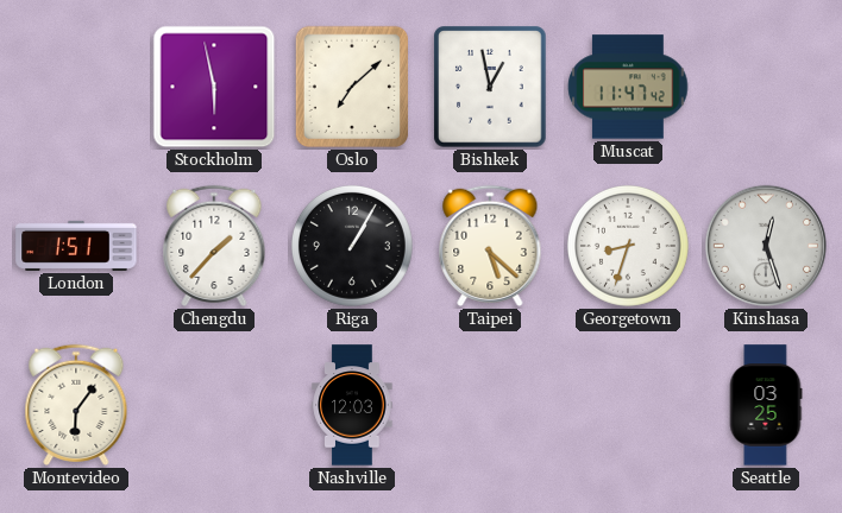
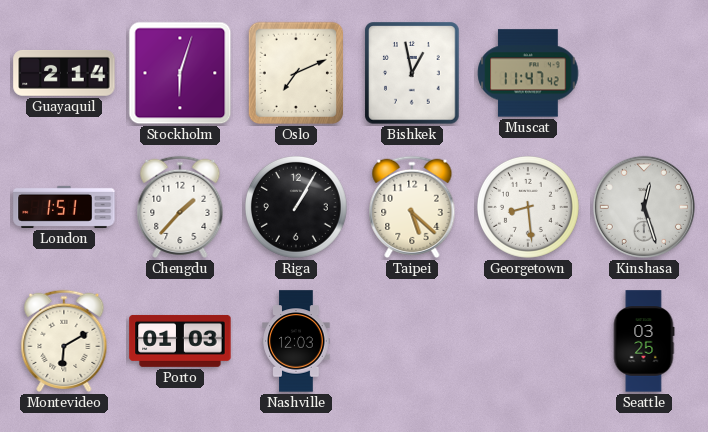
Guayaquil: none -> 2:14 (64, 73)
Stockholm: 5:58 -> 6:03 (180, 73)
Oslo: 7:08 -> 7:11 (295, 73)
Georgetown: 8:33 -> 8:29 (528, 207)
Montevideo: 6:06 -> 6:10 (64, 341)
Porto: none -> 01:03 (180, 341)
